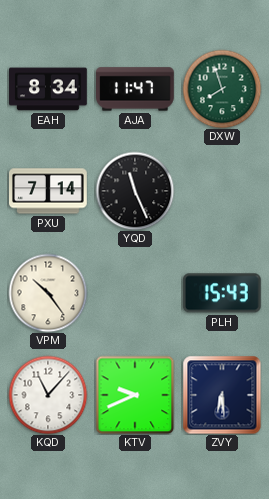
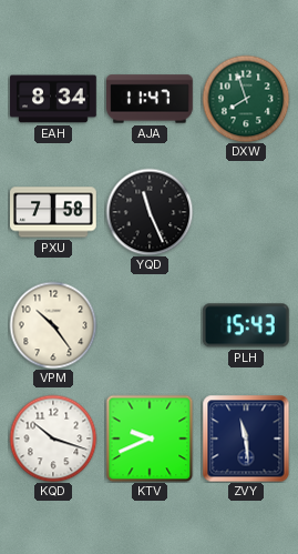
PXU: 7:14 -> 7:58 (54, 212)
KQD: 11:07 -> 10:18 (53, 439)
ZVY: 6:29 -> 11:29 (246, 439)
